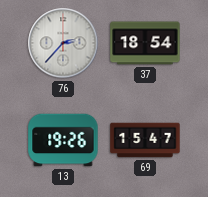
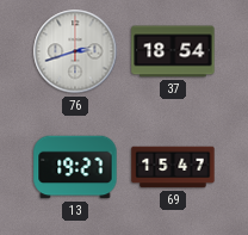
76: 2:37 -> 2:42 (75, 51)
13: 19:26 -> 19:27 (75, 167)
